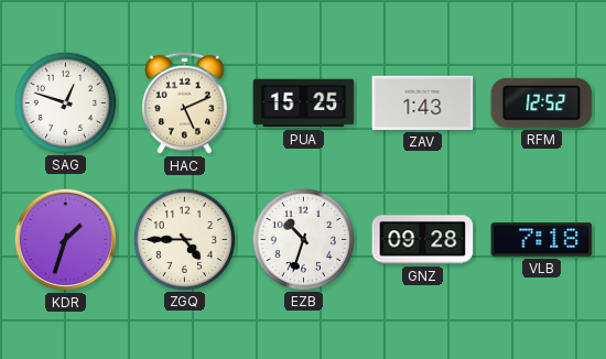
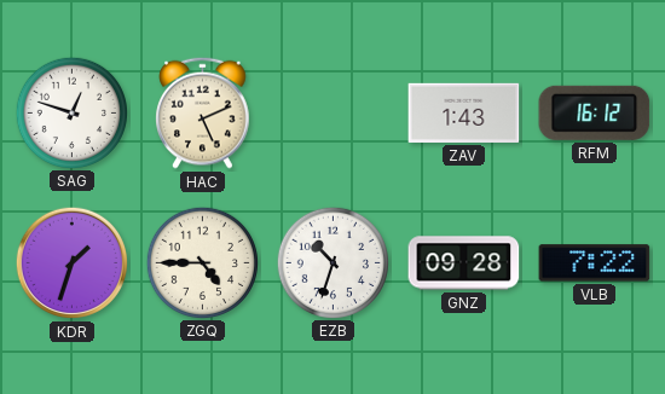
PUA: 15:25 -> none (304, 104)
RFM: 12:52 -> 16:12 (595, 112)
VLB: 7:18 -> 7:22 (595, 263)
